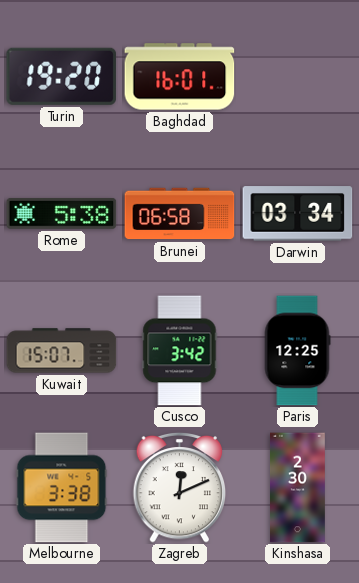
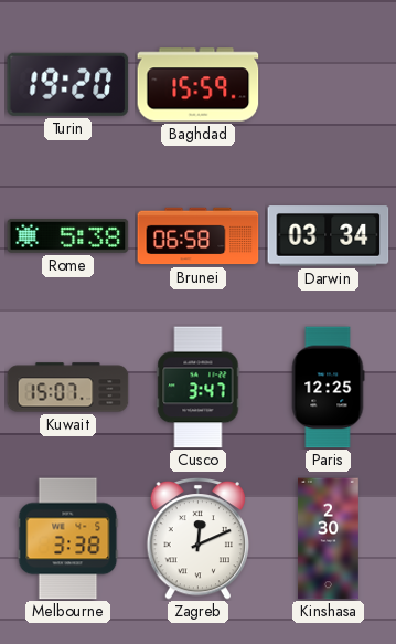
Baghdad: 16:01 -> 15:59 (199, 85)
Cusco: 3:42 -> 3:47 (199, 388)
